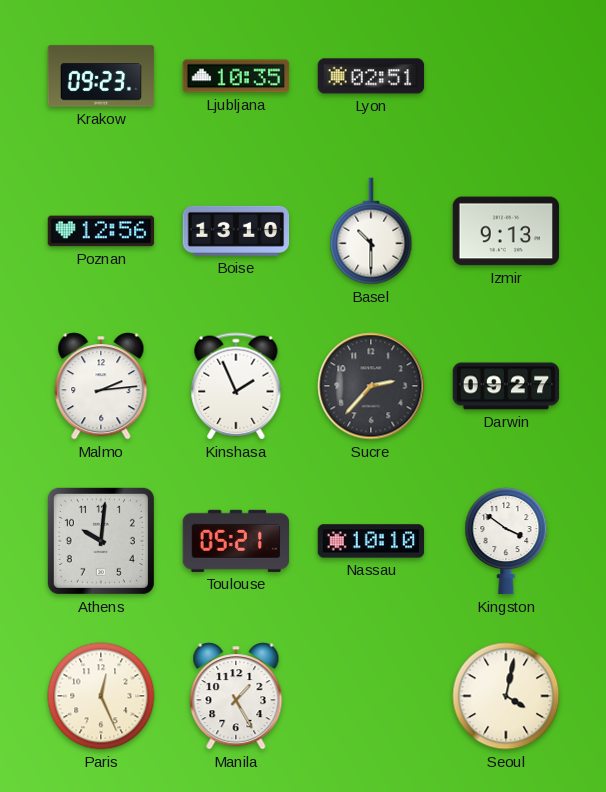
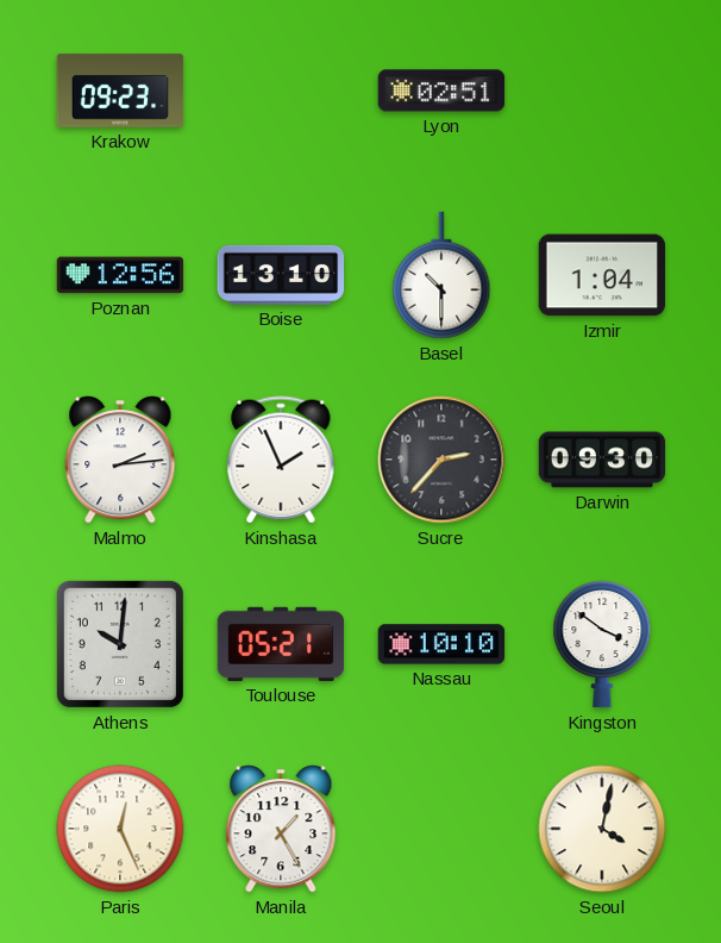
Ljubljana: 10:35 -> none (236, 76)
Izmir: 9:13 -> 1:04 (602, 275)
Darwin: 09:27 -> 09:30 (602, 460)
